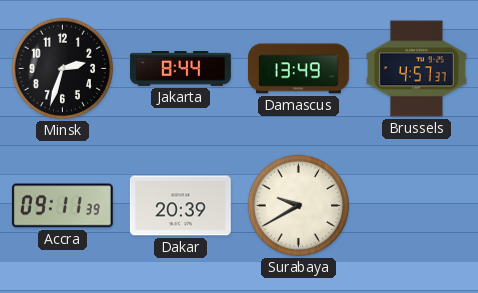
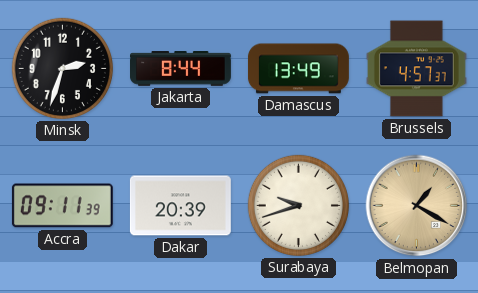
Surabaya: 9:40 -> 9:42 (298, 205)
Belmopan: none -> 1:20 (417, 206)
